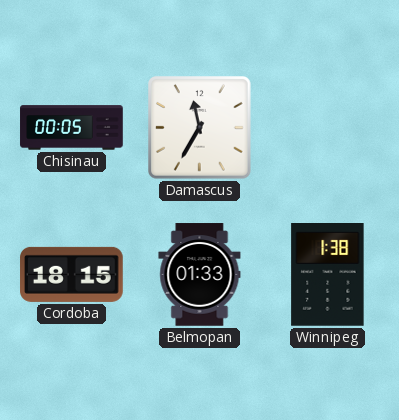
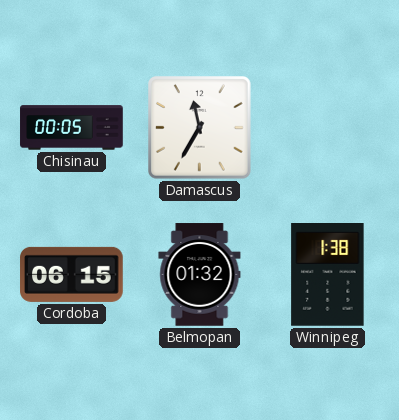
Cordoba: 18:15 -> 06:15 (72, 274)
Belmopan: 01:33 -> 01:32 (200, 275)
